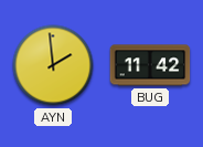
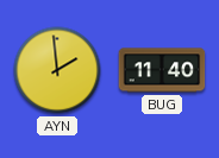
BUG: 11:42 -> 11:40 (162, 70)
